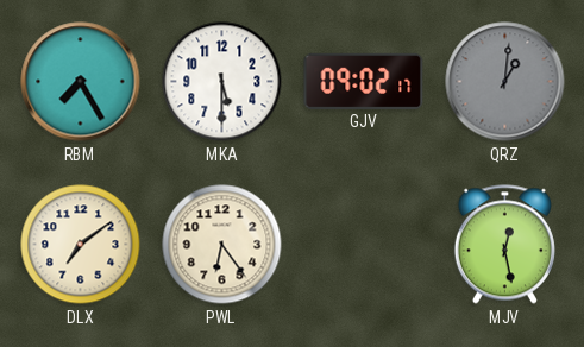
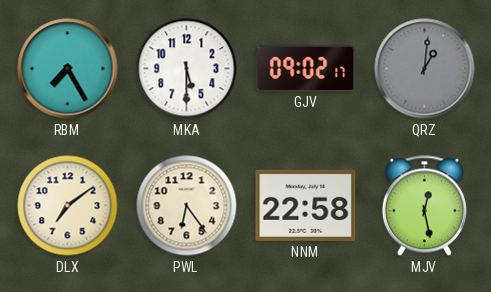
NNM: none -> 22:58 (306, 205)
